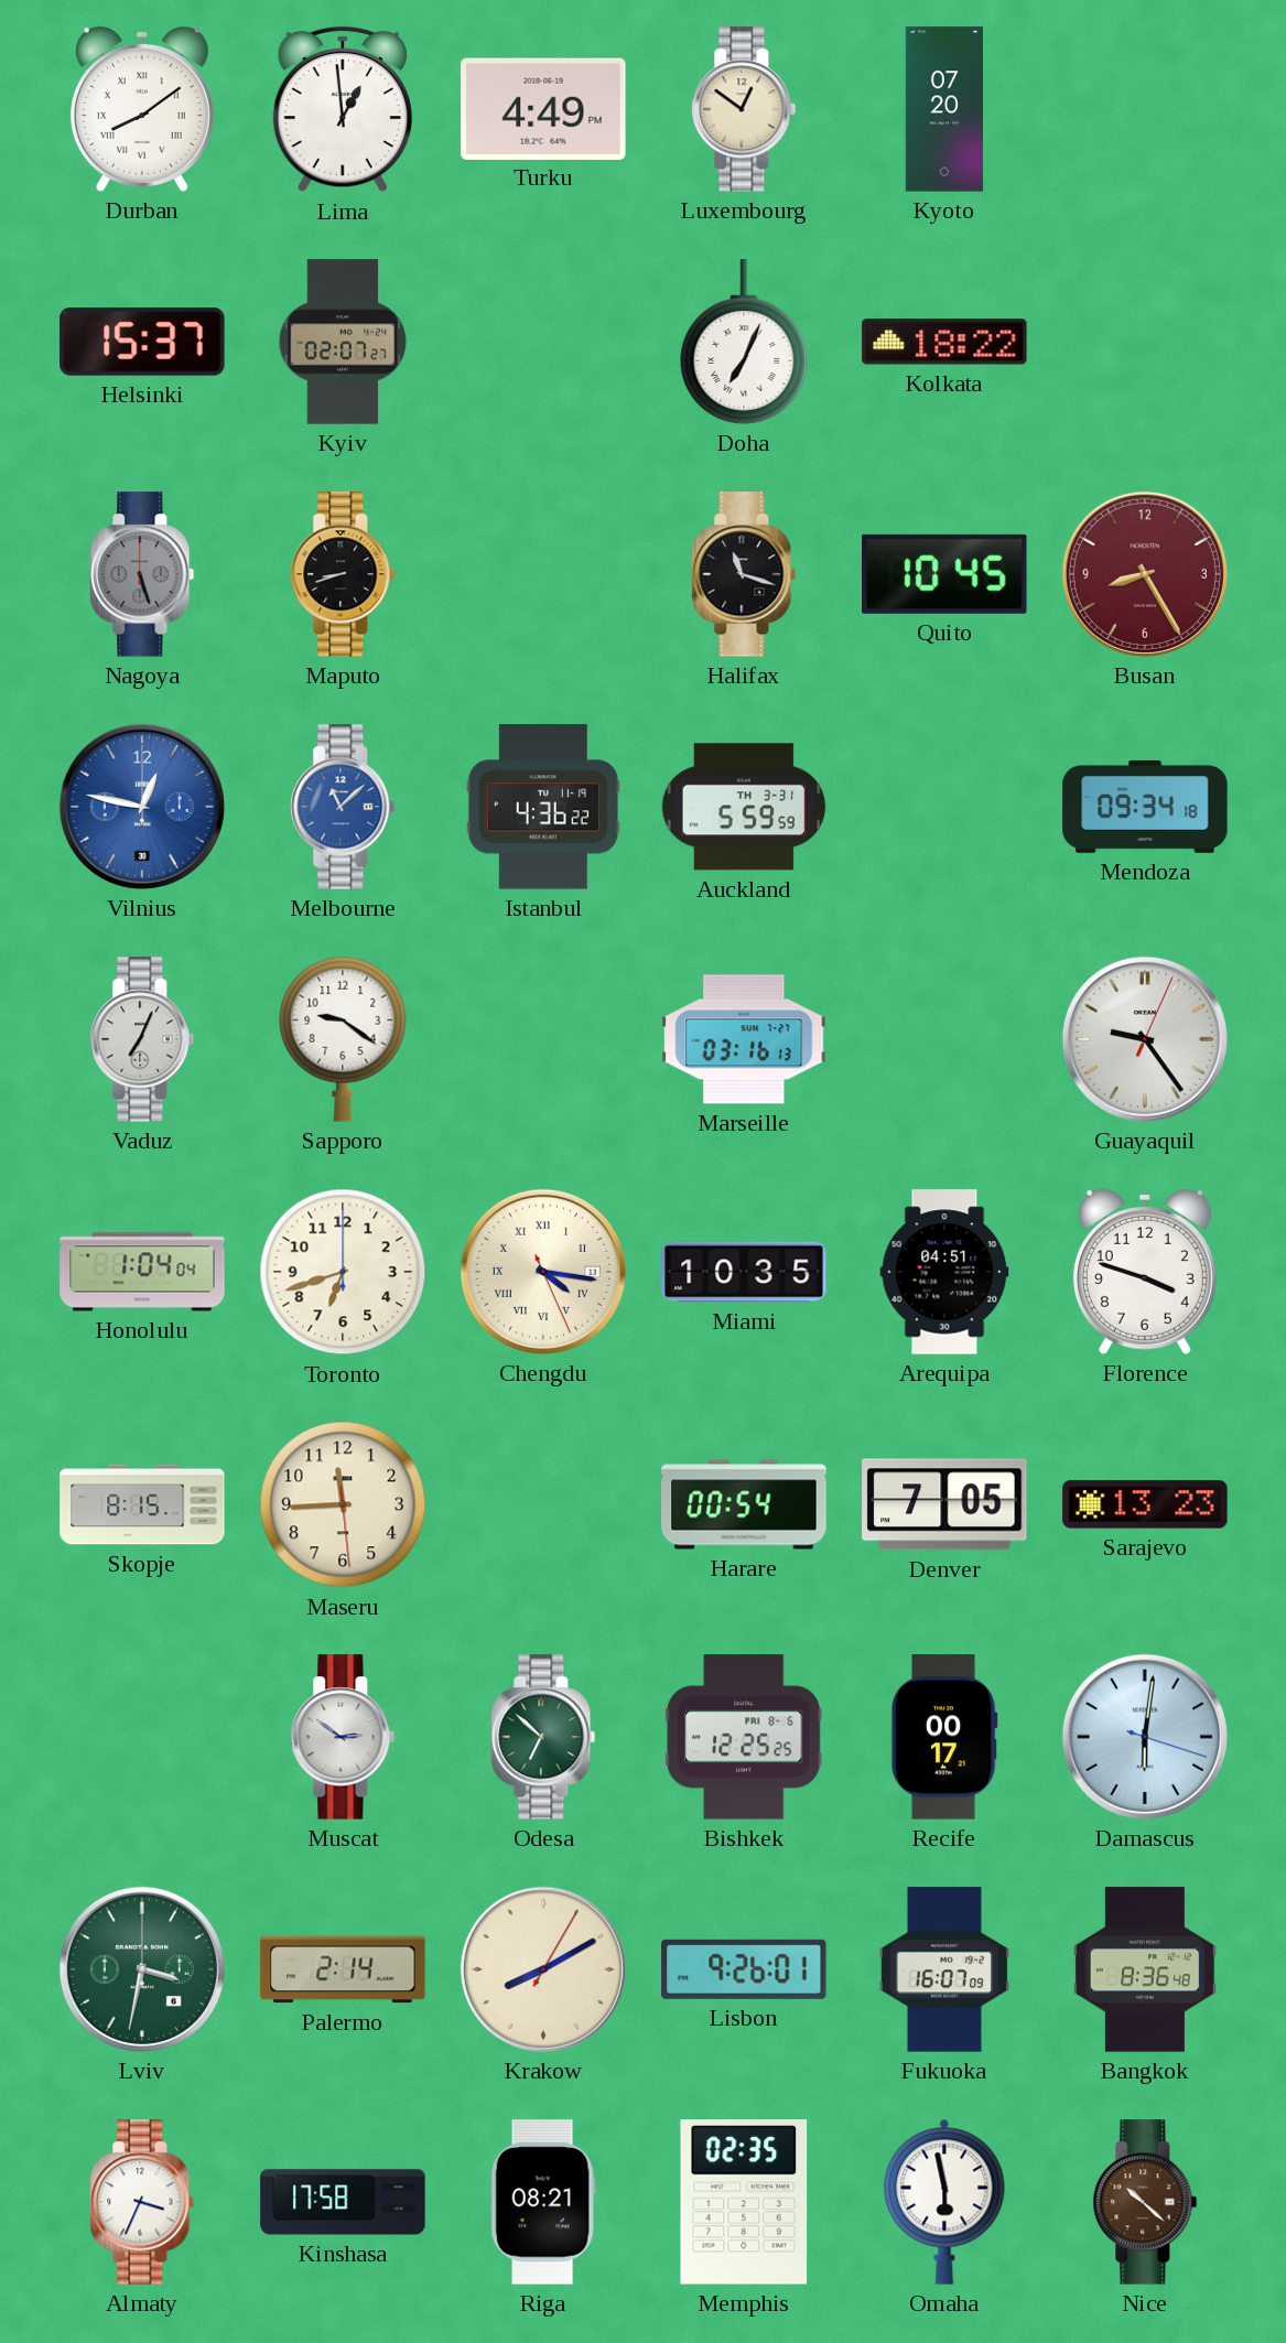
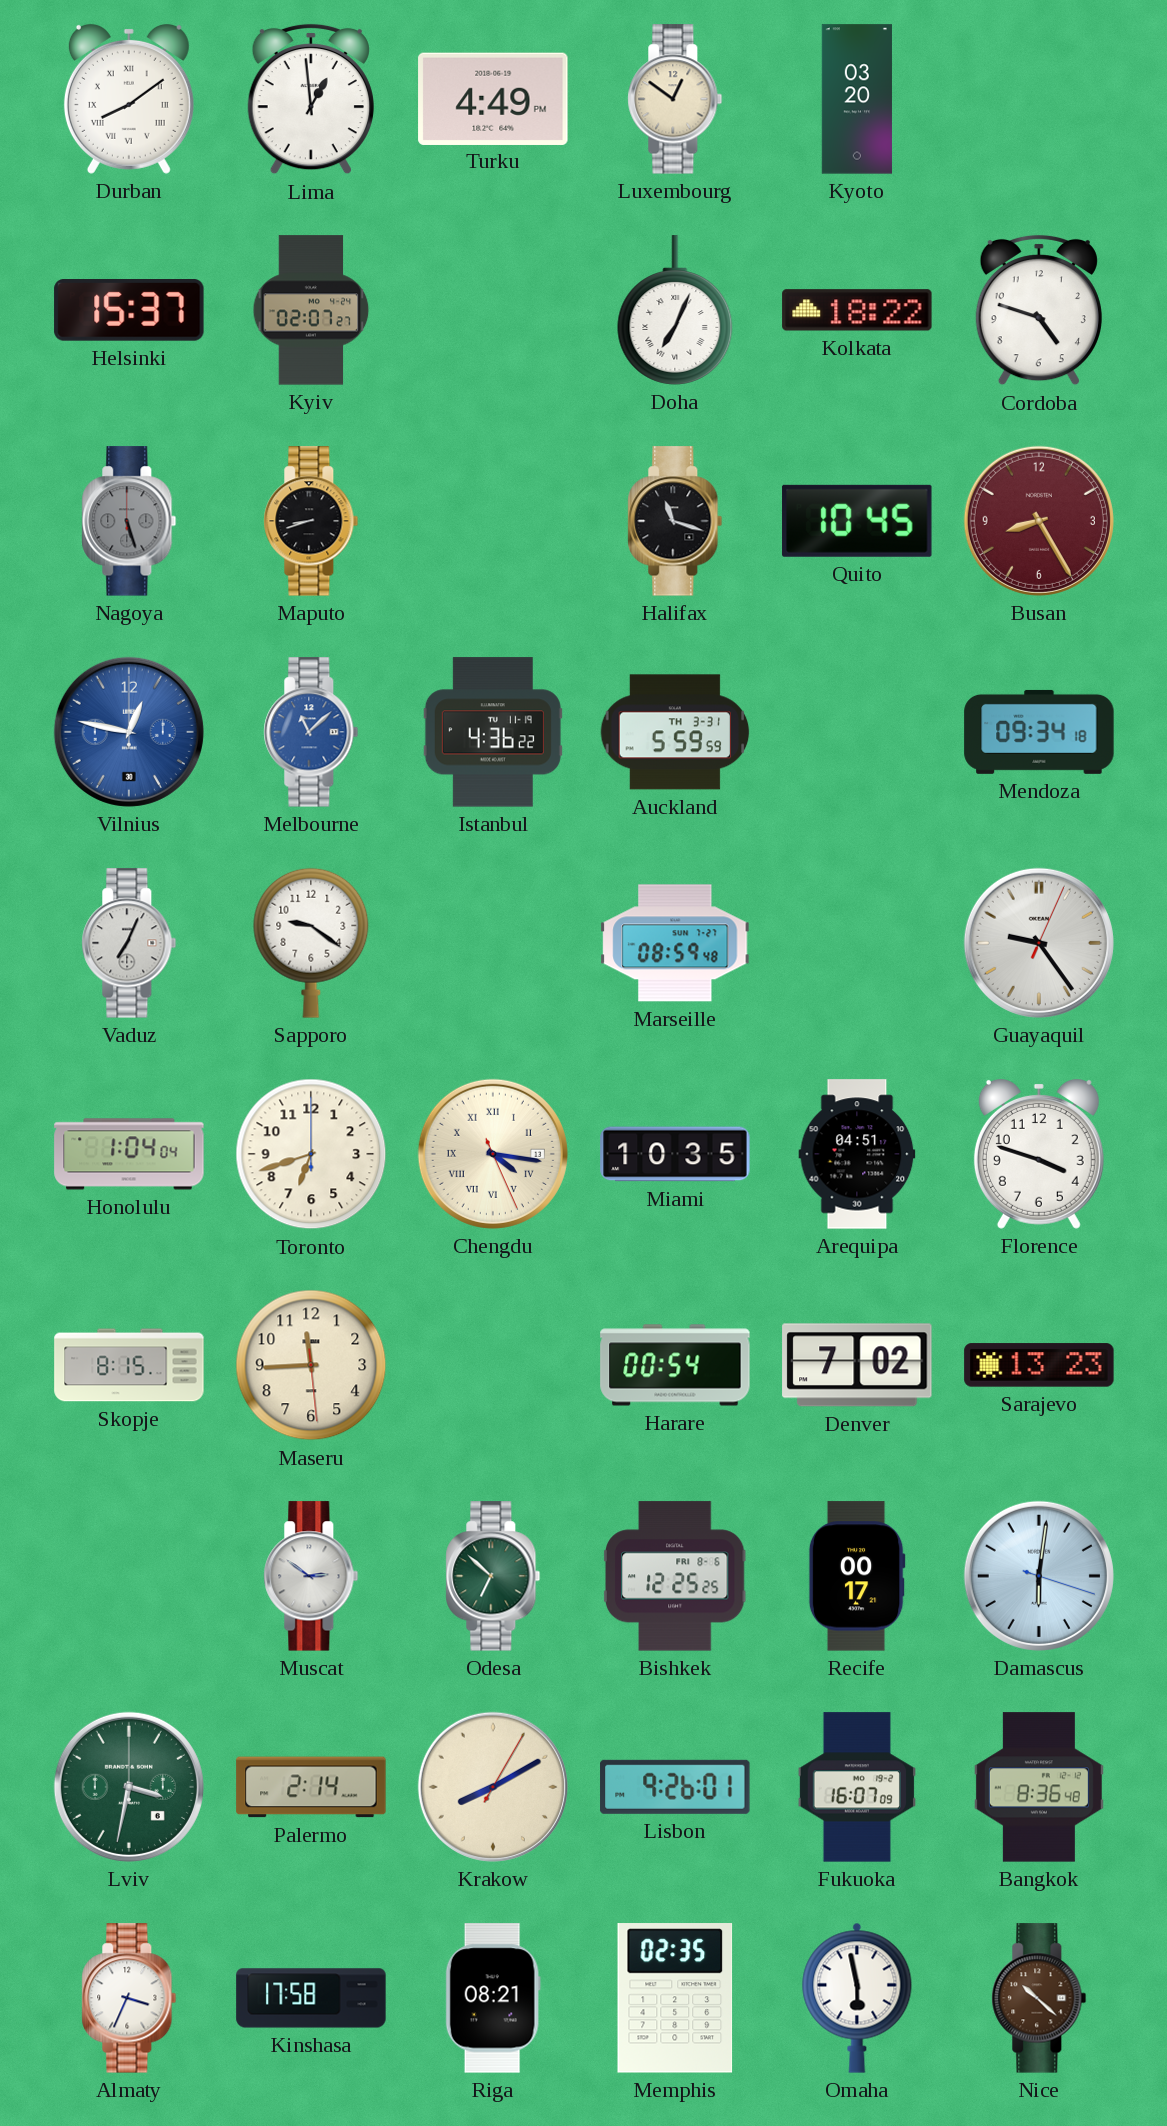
Kyoto: 07:20 -> 03:20 (857, 99)
Cordoba: none -> 4:48 (1039, 310)
Marseille: 03:16 -> 08:59 (675, 943)
Denver: 7:05 -> 7:02 (857, 1365)
